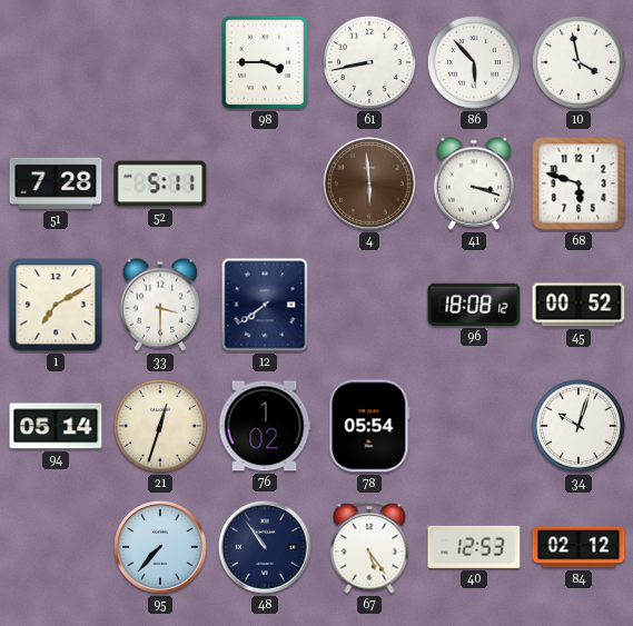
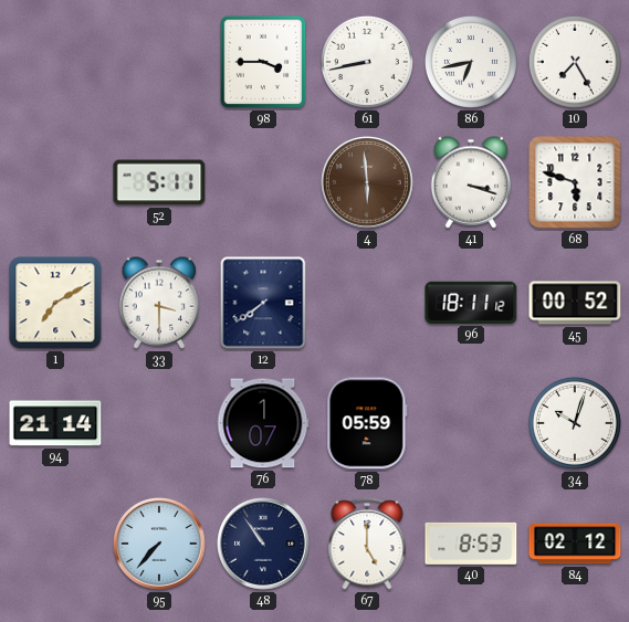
86: 5:53 -> 6:43 (471, 62)
10: 3:58 -> 7:25 (575, 62)
51: 7:28 -> none (56, 183)
96: 18:08 -> 18:11 (471, 303)
94: 05:14 -> 21:14 (55, 423)
21: 12:33 -> none (160, 426)
76: 1:02 -> 1:07 (263, 423)
78: 05:54 -> 05:59 (367, 423)
67: 5:24 -> 5:00 (367, 544)
40: 12:53 -> 8:53 (471, 544)
